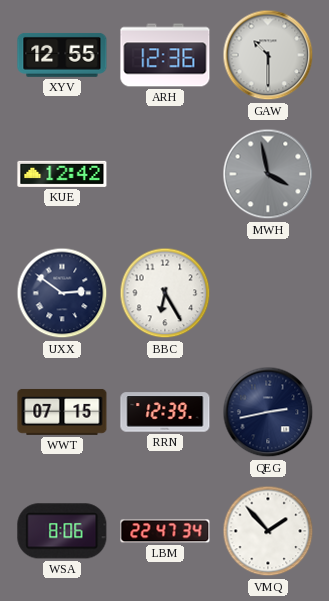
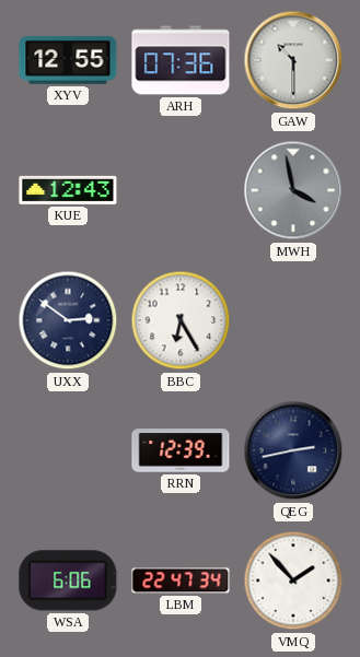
ARH: 12:36 -> 07:36 (181, 60)
KUE: 12:42 -> 12:43 (68, 190)
WWT: 07:15 -> none (62, 412)
WSA: 8:06 -> 6:06 (68, 580)
